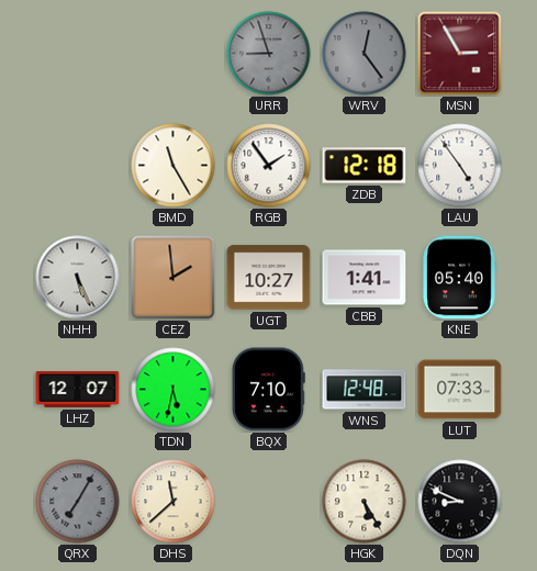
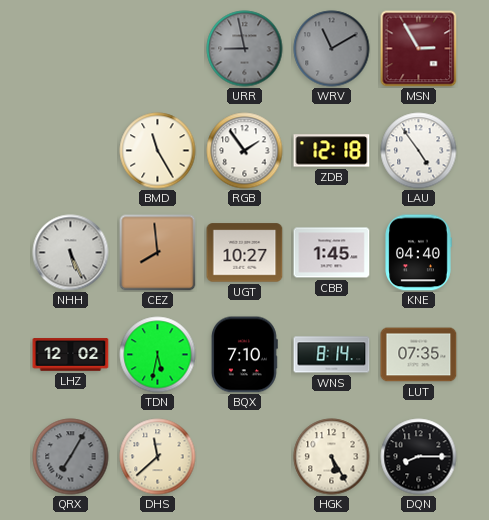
URR: 8:57 -> 8:58 (245, 49)
WRV: 12:24 -> 11:10 (332, 49)
CEZ: 1:59 -> 7:59 (158, 253)
CBB: 1:41 -> 1:45 (332, 253)
KNE: 05:40 -> 04:40 (418, 253)
LHZ: 12:07 -> 12:02 (71, 355)
WNS: 12:48 -> 8:14 (332, 355)
LUT: 07:33 -> 07:35 (419, 355)
DQN: 8:49 -> 8:15 (419, 457)
